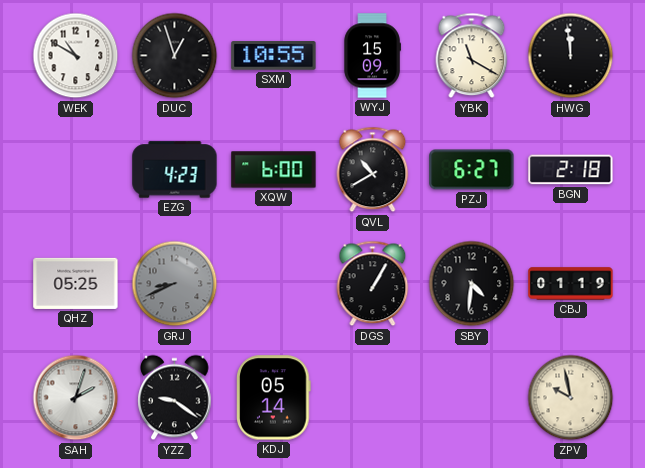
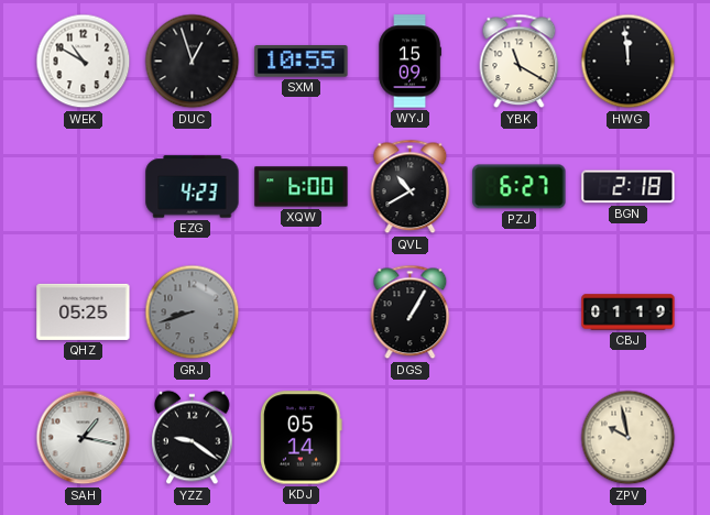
GRJ: 8:41 -> 8:42 (193, 313)
SBY: 4:31 -> none (472, 284)
SAH: 2:03 -> 1:17 (84, 438)
